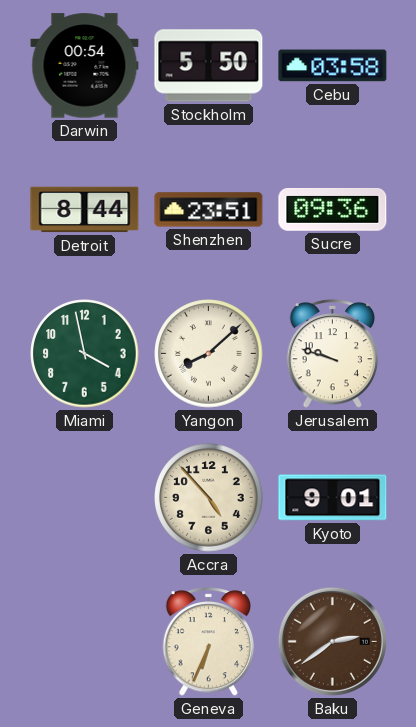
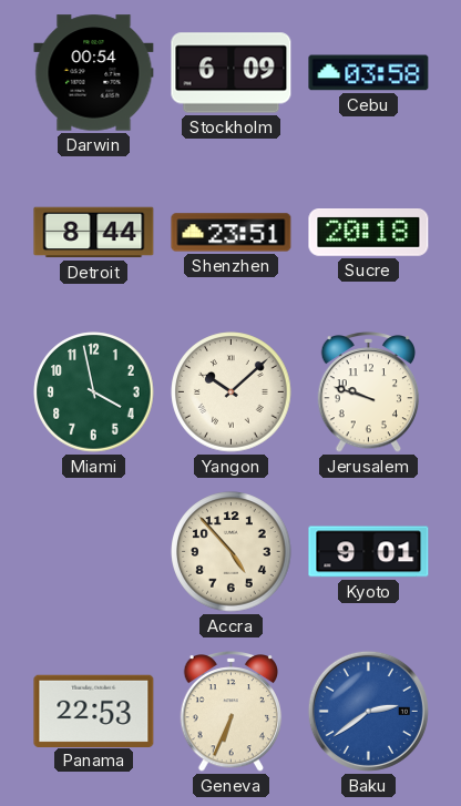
Stockholm: 5:50 -> 6:09 (232, 73)
Sucre: 09:36 -> 20:18 (369, 233)
Yangon: 8:08 -> 10:08 (232, 392)
Panama: none -> 22:53 (94, 711)
Baku dial: brown -> blue (368, 711)
